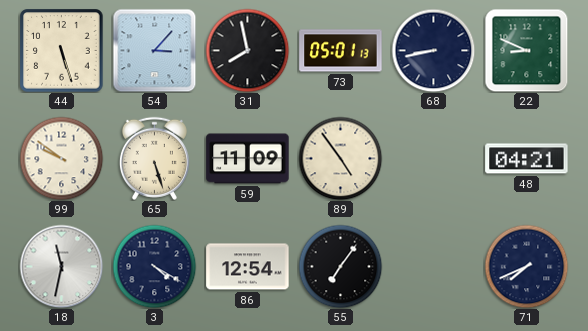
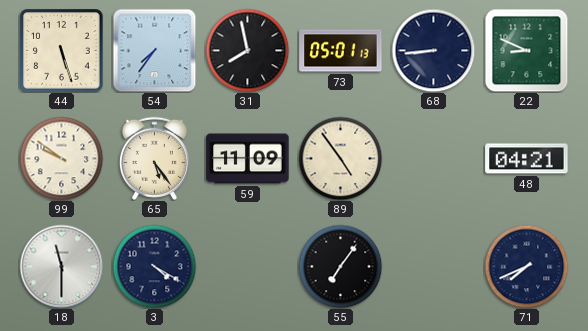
54: 3:07 -> 7:36 (154, 50)
68: 8:43 -> 8:44 (433, 50)
65: 5:27 -> 5:24 (154, 158)
18: 11:32 -> 11:30 (61, 266)
86: 12:54 -> none (248, 267)
